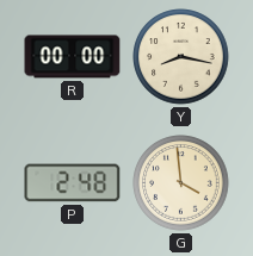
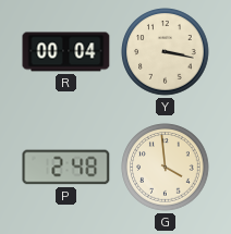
R: 00:00 -> 00:04 (66, 52)
Y: 8:17 -> 3:17 (166, 52)
